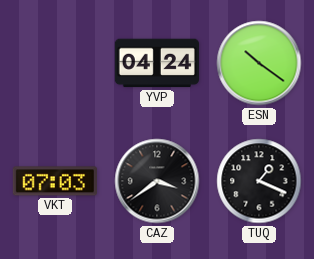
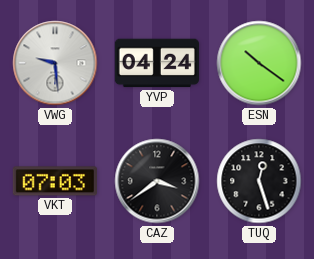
VWG: none -> 9:29 (55, 63)
TUQ: 1:19 -> 12:27 (259, 181)
